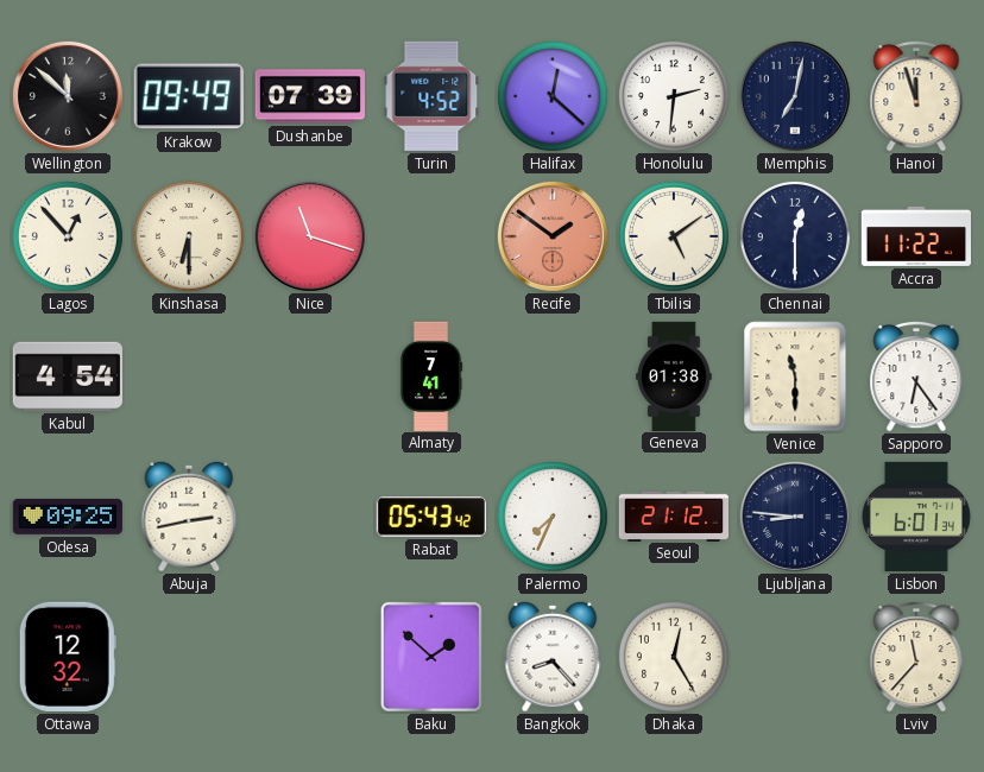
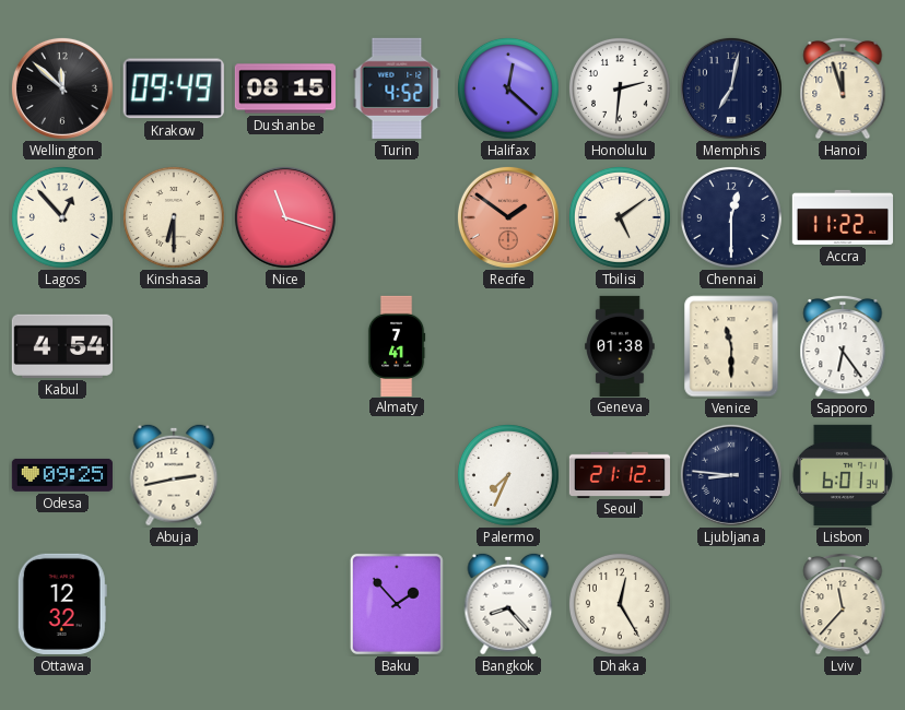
Dushanbe: 07:39 -> 08:15 (284, 88)
Rabat: 05:43 -> none (431, 517)
Baku: 1:52 -> 1:53 (397, 604)
